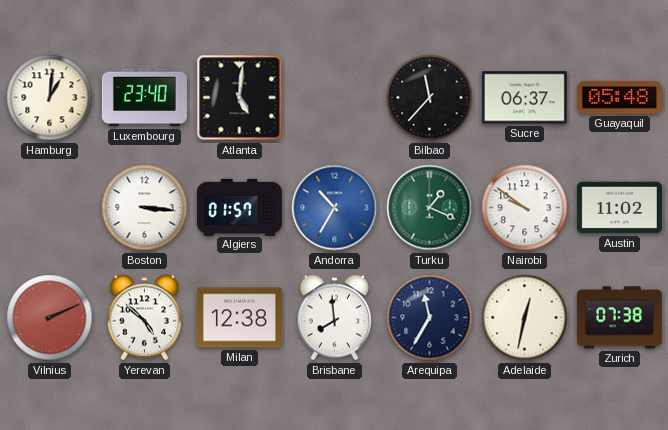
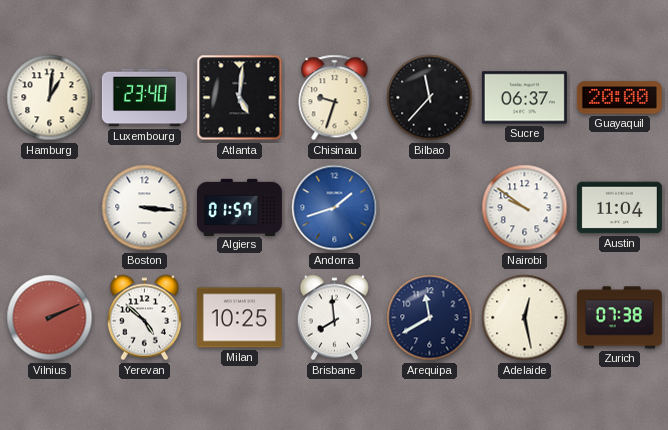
Chisinau: none -> 9:33 (335, 98)
Guayaquil: 05:48 -> 20:00 (619, 98)
Andorra: 10:35 -> 1:42 (335, 208)
Turku: 1:19 -> none (430, 208)
Austin: 11:02 -> 11:04 (619, 208)
Milan: 12:38 -> 10:25 (239, 318)
Arequipa: 11:35 -> 11:40 (430, 318)
Adelaide: 12:32 -> 12:28 (525, 318)
